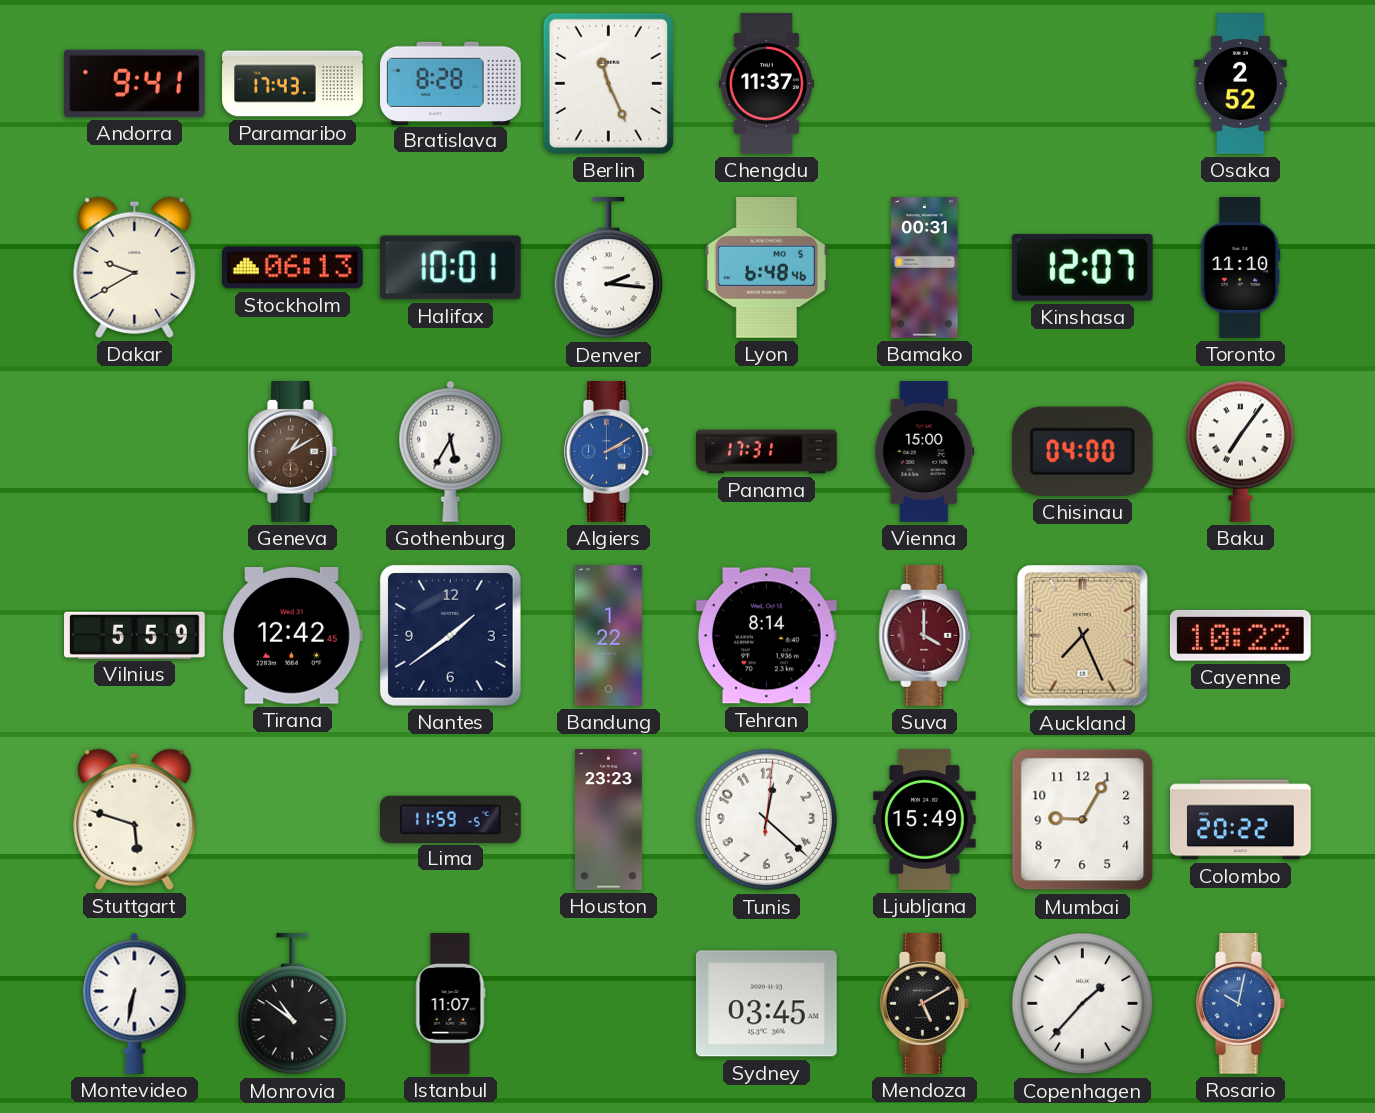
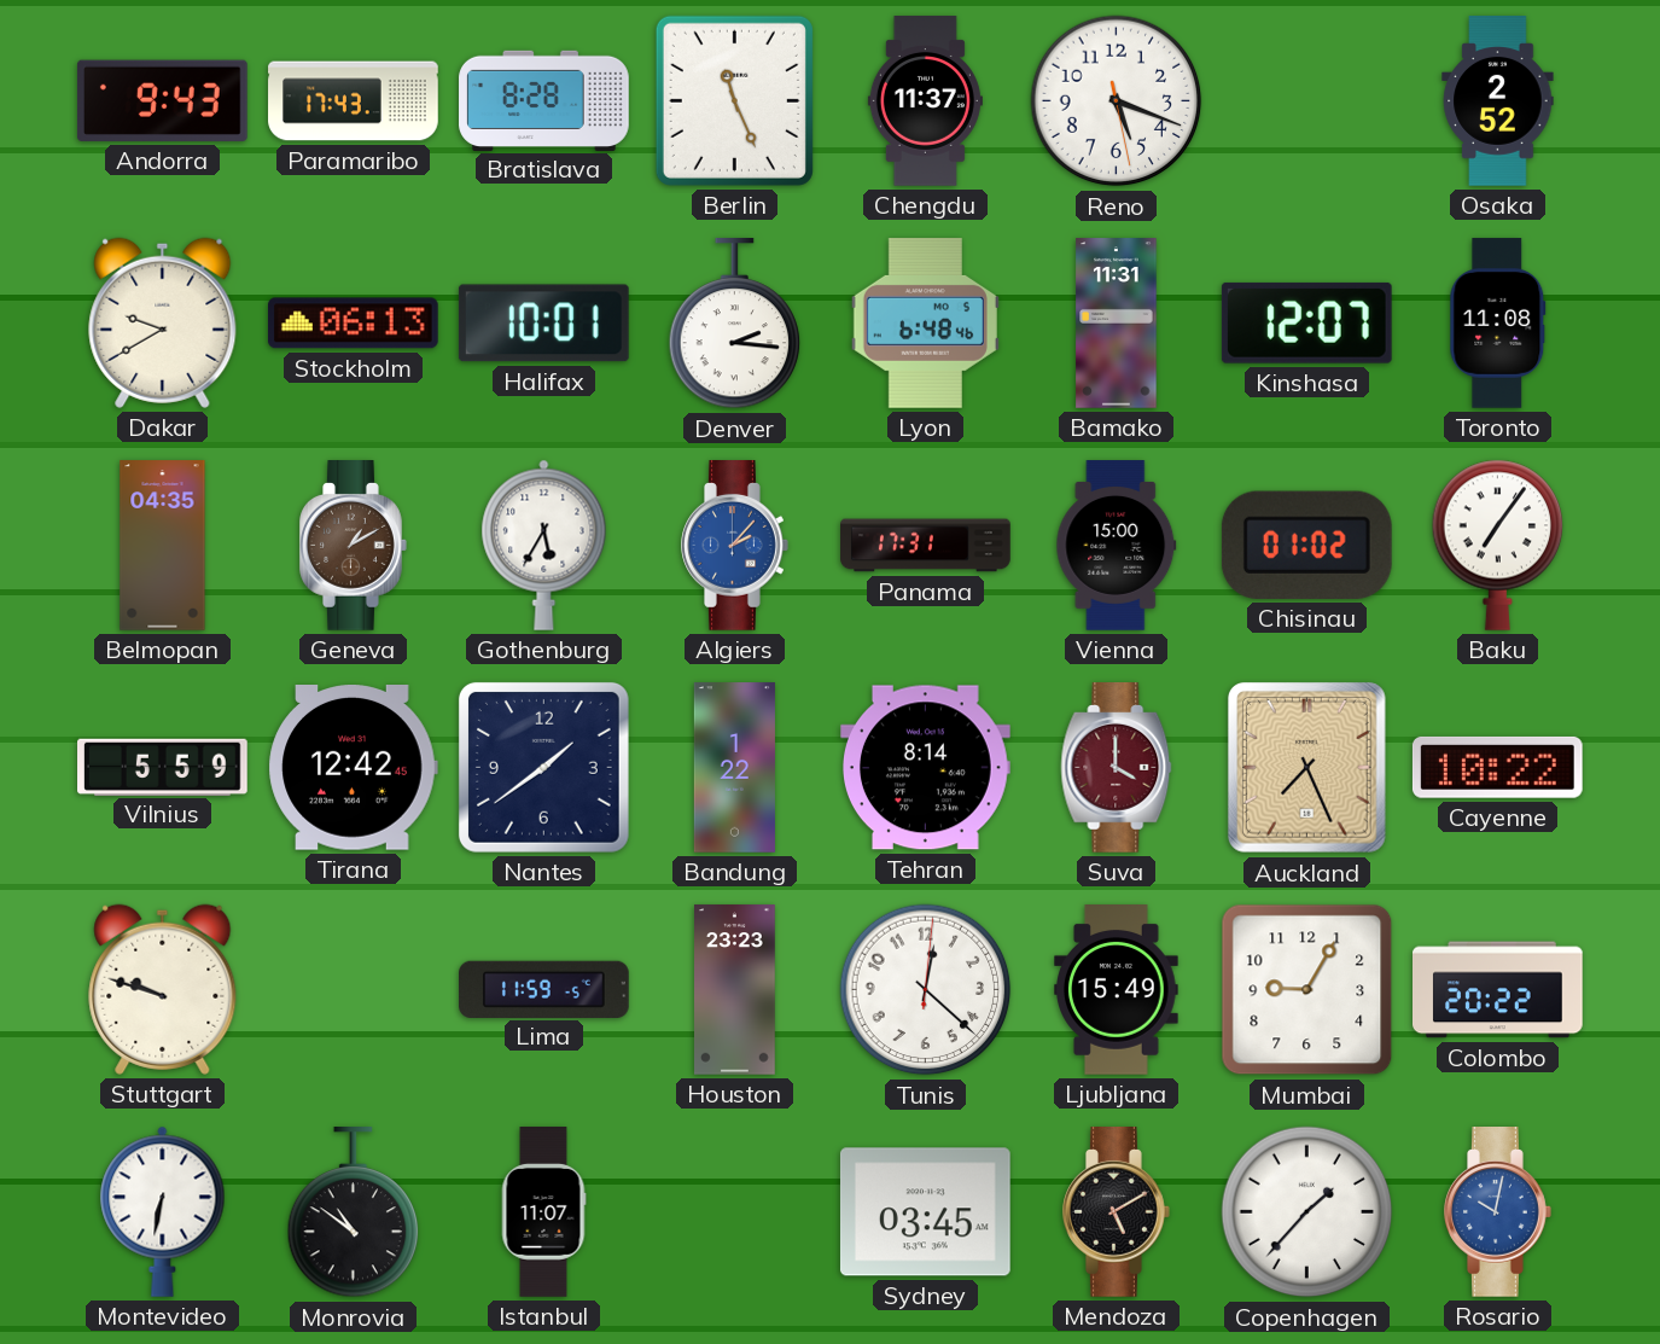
Andorra: 9:41 -> 9:43 (162, 100)
Reno: none -> 5:18 (1117, 101)
Bamako: 00:31 -> 11:31 (1117, 324)
Toronto: 11:10 -> 11:08 (1498, 324)
Belmopan: none -> 04:35 (163, 546)
Algiers: 2:10 -> 2:07 (735, 546)
Chisinau: 04:00 -> 01:02 (1306, 545)
Stuttgart: 5:48 -> 9:48 (163, 989)
